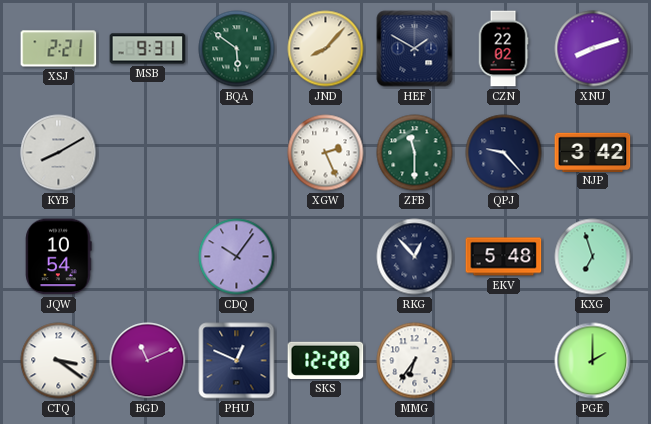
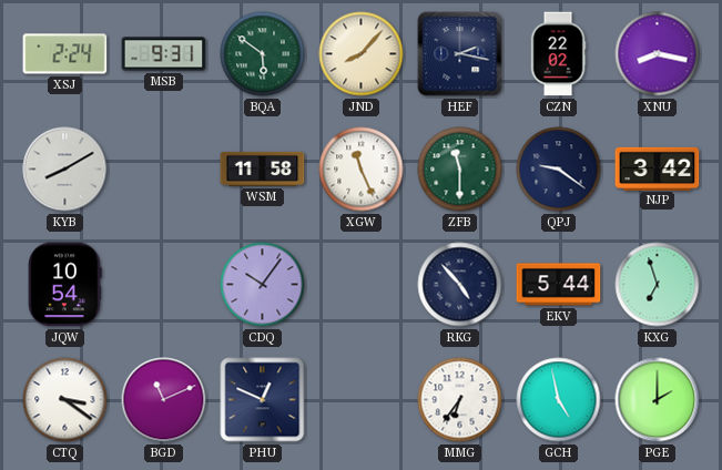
XSJ: 2:21 -> 2:24 (65, 54)
HEF: 1:50 -> 2:17 (460, 54)
XNU: 8:12 -> 8:17 (658, 54)
WSM: none -> 11:58 (263, 168)
XGW: 2:26 -> 11:26 (362, 170)
QPJ: 9:23 -> 9:21 (559, 170)
RKG: 12:53 -> 4:53 (460, 285)
EKV: 5:48 -> 5:44 (559, 285)
SKS: 12:28 -> none (326, 360)
GCH: none -> 4:58 (559, 400)
